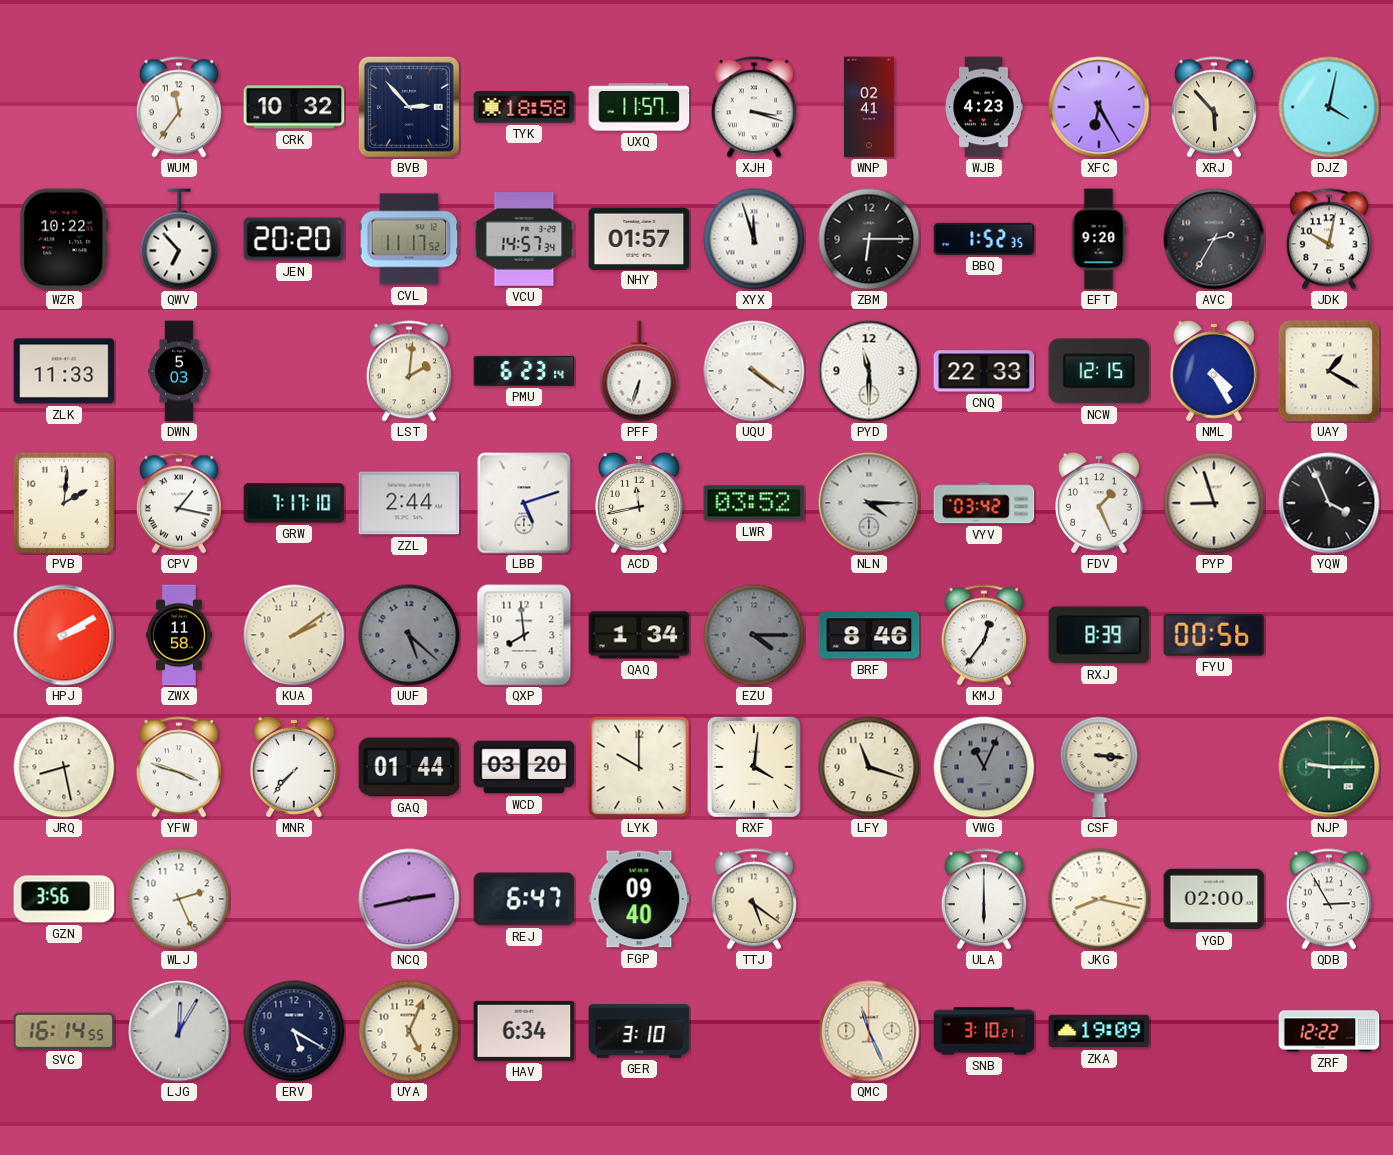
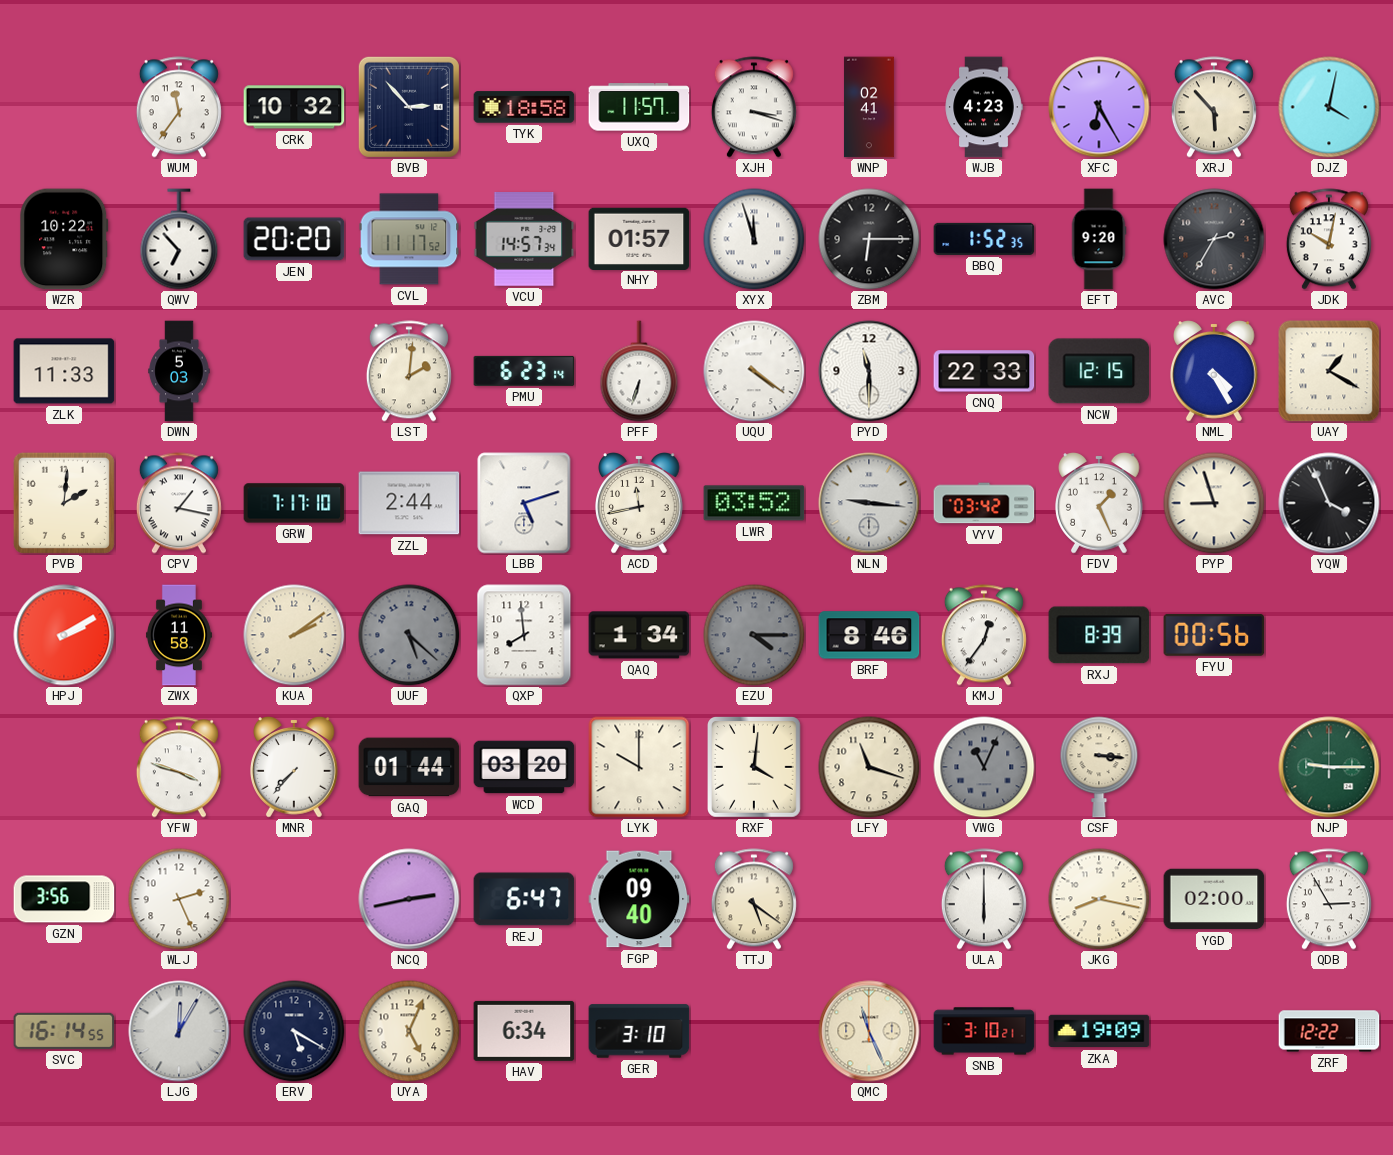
NLN: 4:15 -> 9:16 (869, 503)
JRQ: 8:28 -> none (64, 767)
